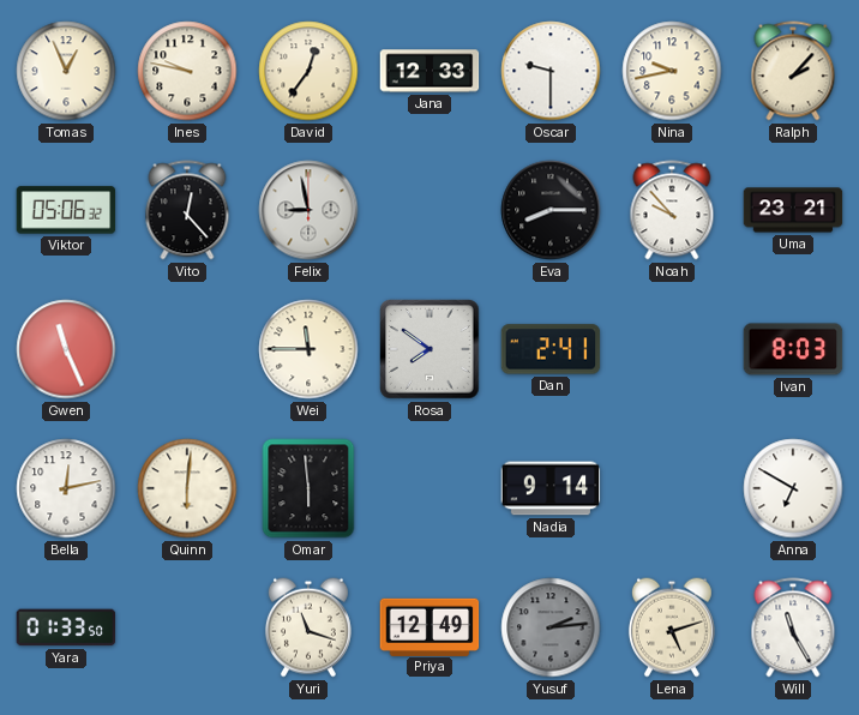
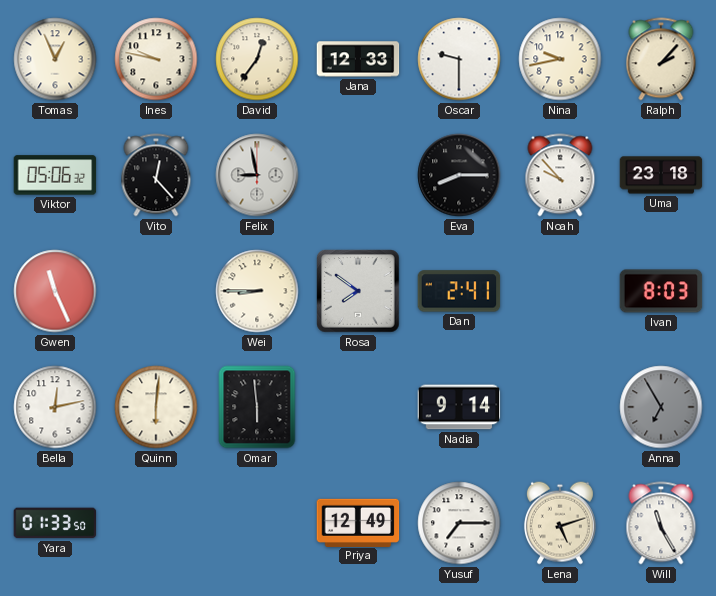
Uma: 23:21 -> 23:18 (661, 175)
Wei: 11:45 -> 8:45 (257, 291)
Anna: 6:50 -> 6:55 (661, 407)
Anna dial: white -> grey (661, 407)
Yuri: 11:18 -> none (308, 627)
Yusuf: 2:14 -> 7:15 (459, 523)
Yusuf dial: grey -> white (459, 523)
